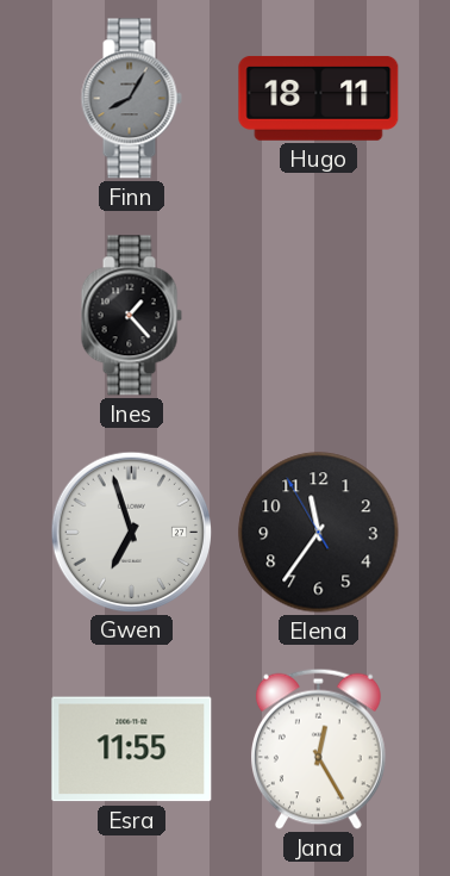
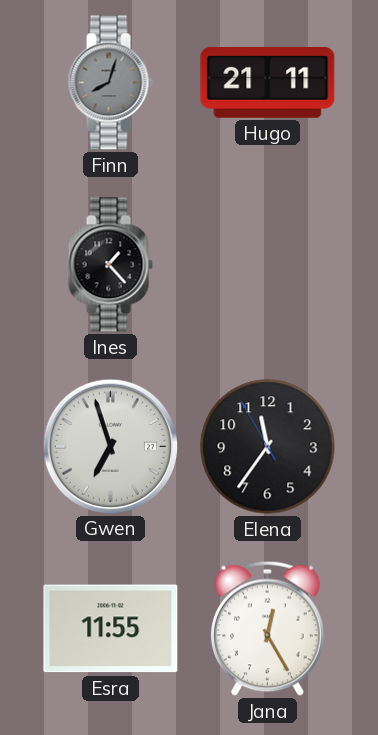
Finn: 8:05 -> 8:03 (110, 83)
Hugo: 18:11 -> 21:11 (268, 82)
